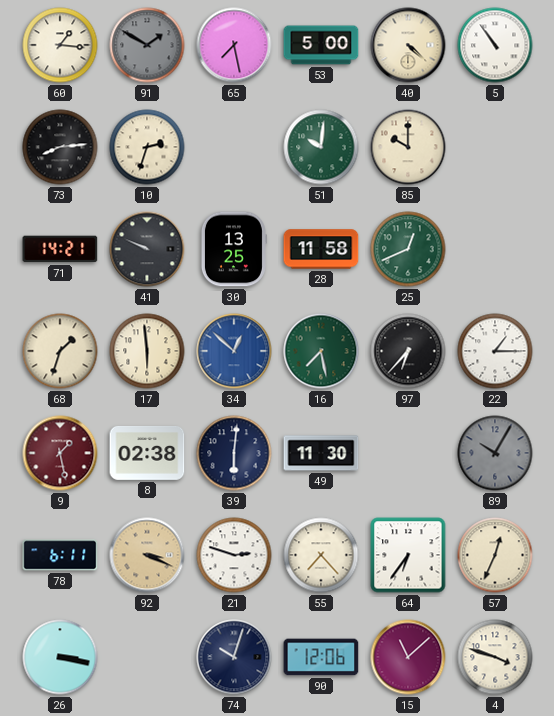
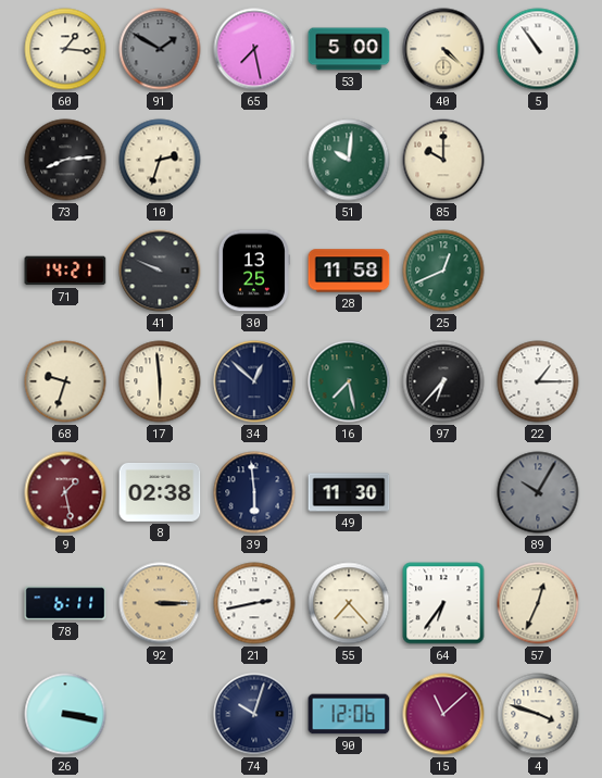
68: 1:33 -> 9:33 (65, 381)
34 dial: blue -> navy (254, 381)
39: 6:01 -> 5:59 (254, 492)
92: 3:19 -> 3:15 (160, 603)
21: 2:48 -> 2:43 (254, 603)
